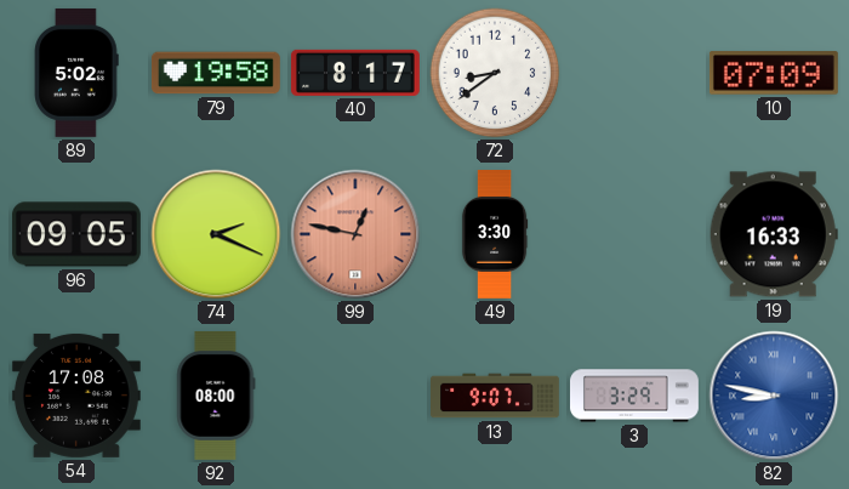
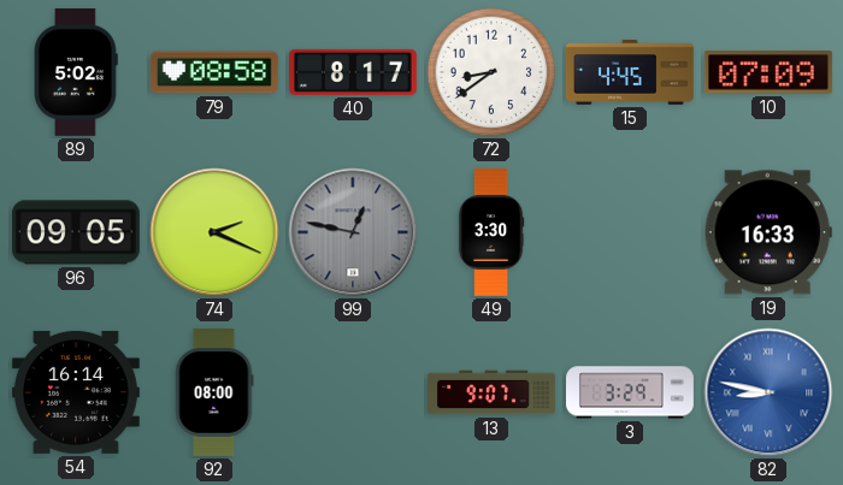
79: 19:58 -> 08:58 (214, 72)
15: none -> 4:45 (630, 73)
99 dial: salmon -> grey (353, 232)
54: 17:08 -> 16:14 (76, 392)
